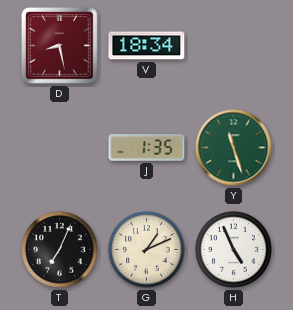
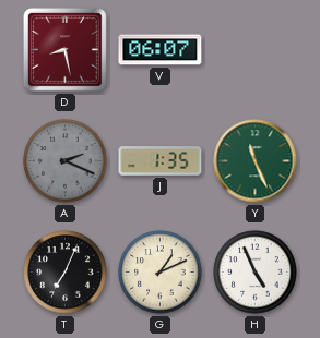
V: 18:34 -> 06:07 (161, 50)
A: none -> 2:19 (66, 161)
Y: 11:27 -> 11:26 (256, 161)
